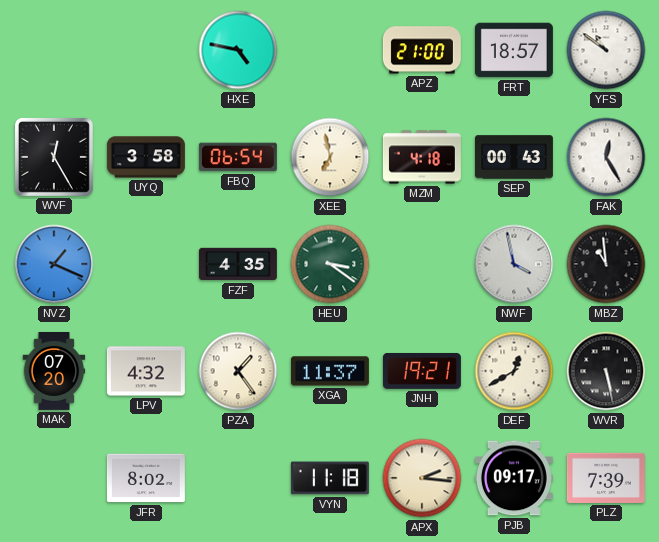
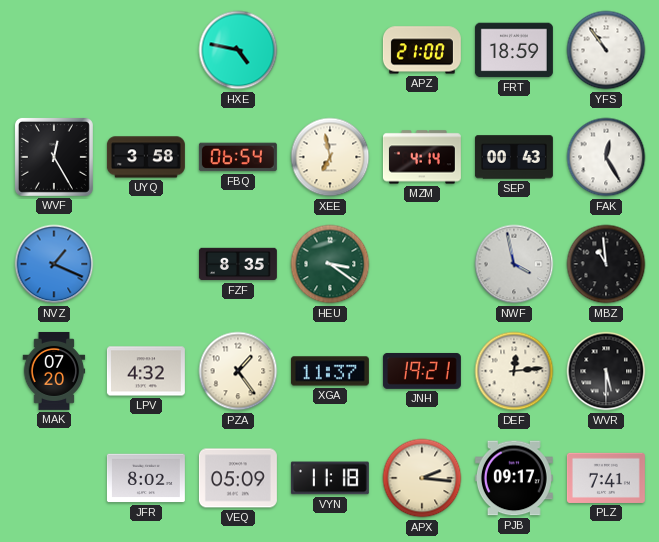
FRT: 18:57 -> 18:59 (514, 50)
YFS: 10:51 -> 10:54 (606, 50)
MZM: 4:18 -> 4:14 (422, 157)
FZF: 4:35 -> 8:35 (238, 264)
DEF: 12:40 -> 12:14 (514, 371)
WVR: 5:28 -> 5:30 (606, 371)
VEQ: none -> 05:09 (238, 478)
PLZ: 7:39 -> 7:41 (606, 478)
